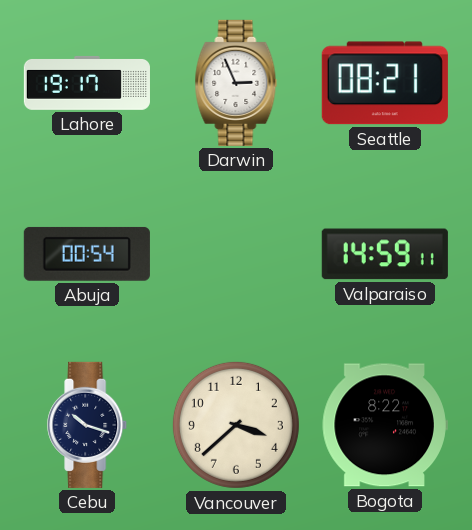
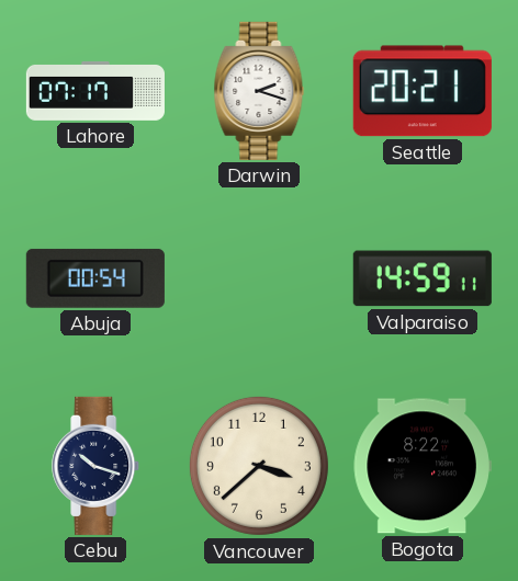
Lahore: 19:17 -> 07:17 (95, 91)
Darwin: 2:56 -> 2:18 (259, 91)
Seattle: 08:21 -> 20:21 (423, 91)
